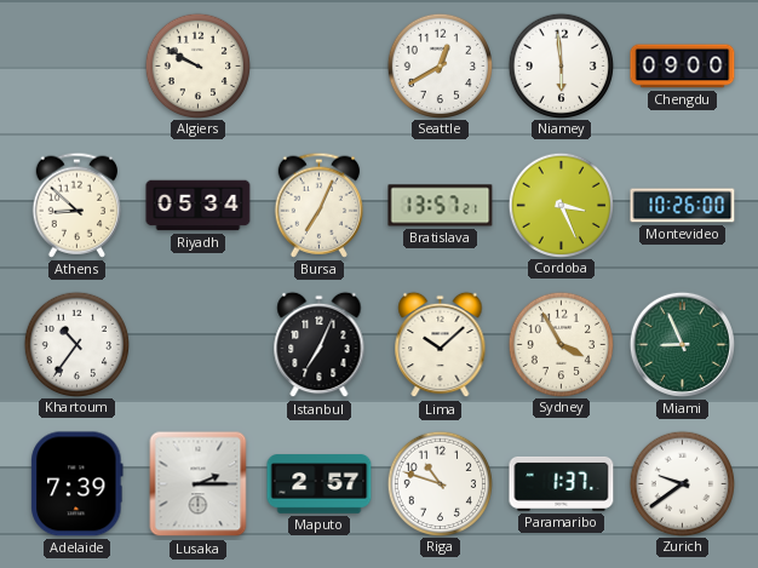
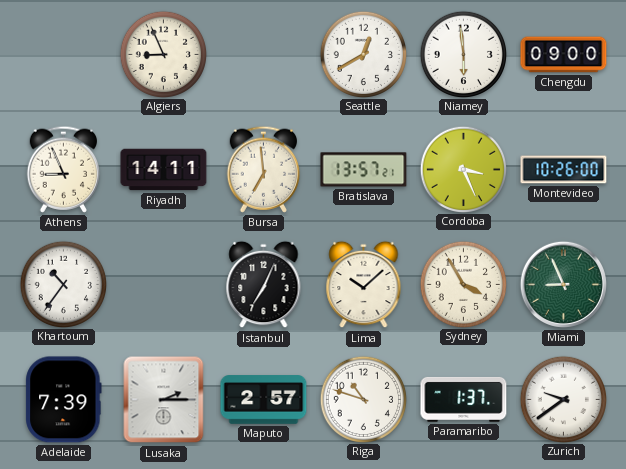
Algiers: 9:50 -> 8:56 (164, 54)
Athens: 8:52 -> 8:56 (64, 169)
Riyadh: 05:34 -> 14:11 (164, 170)
Bursa: 7:04 -> 6:59 (264, 169)
